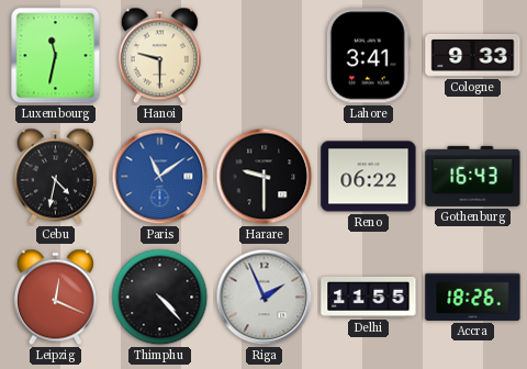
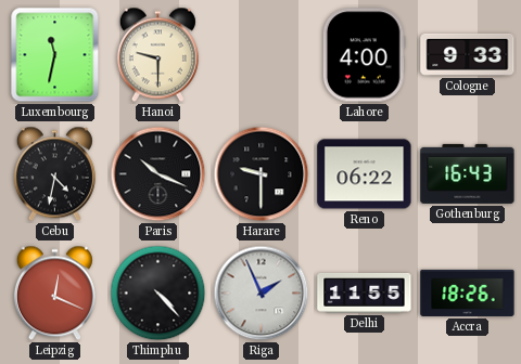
Lahore: 3:41 -> 4:00 (364, 55)
Paris: 11:09 -> 10:19 (158, 174)
Paris dial: blue -> black (158, 174)
